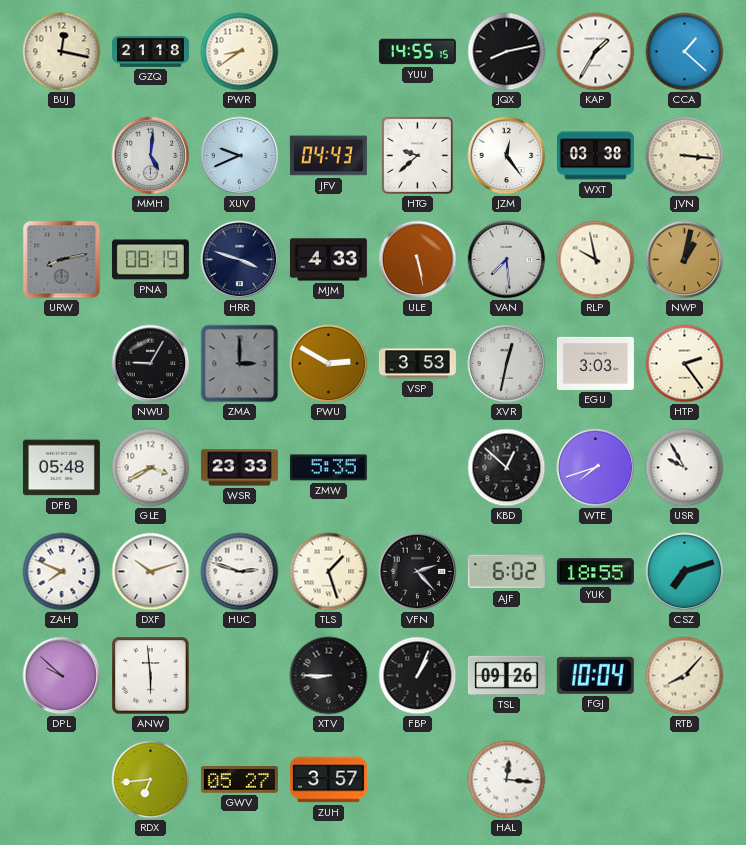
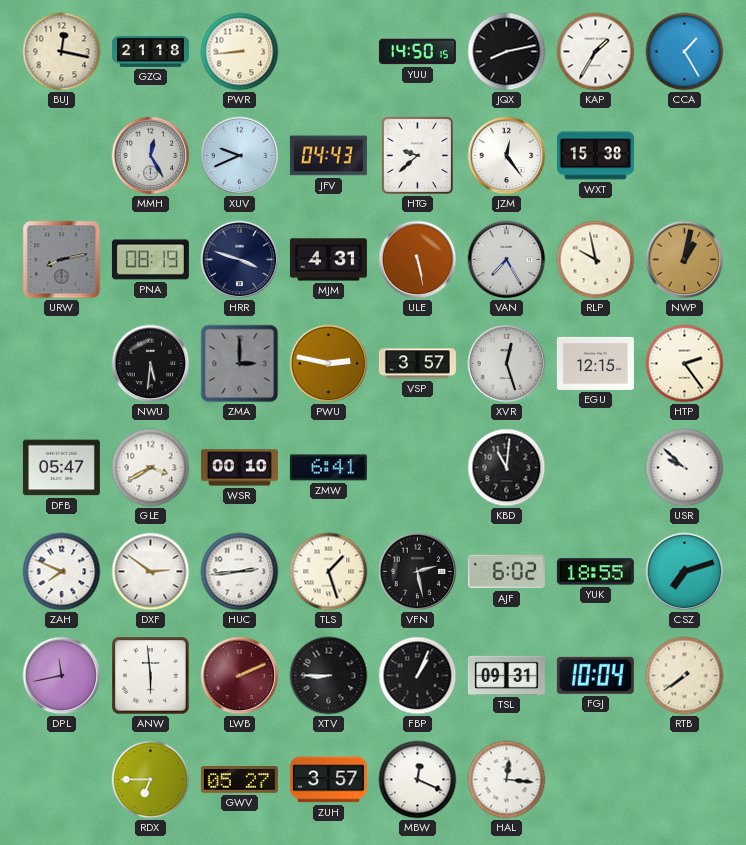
PWR: 8:39 -> 8:44 (240, 52)
YUU: 14:55 -> 14:50 (417, 52)
CCA: 1:22 -> 1:25 (685, 52)
MMH: 5:01 -> 12:25 (151, 156)
WXT: 03:38 -> 15:38 (595, 156)
JVN: 3:16 -> none (685, 156)
MJM: 4:33 -> 4:31 (328, 260)
VAN: 7:29 -> 7:25 (507, 260)
NWU: 9:05 -> 5:31 (151, 364)
PWU: 2:50 -> 2:47 (329, 364)
VSP: 3:53 -> 3:57 (417, 364)
XVR: 12:32 -> 12:27 (507, 364)
EGU: 3:03 -> 12:15 (595, 363)
DFB: 05:48 -> 05:47 (61, 468)
WSR: 23:33 -> 00:10 (239, 468)
ZMW: 5:35 -> 6:41 (328, 468)
KBD: 12:52 -> 11:01 (507, 468)
WTE: 7:42 -> none (596, 468)
USR: 9:55 -> 9:52 (685, 468)
DXF: 10:12 -> 2:51 (151, 572)
HUC: 2:48 -> 2:44 (240, 572)
VFN: 2:23 -> 2:28 (418, 572)
DPL: 9:52 -> 11:43 (62, 676)
LWB: none -> 2:11 (240, 676)
TSL: 09:26 -> 09:31 (506, 675)
RTB: 8:07 -> 7:39 (685, 676)
RDX: 6:44 -> 6:45 (151, 780)
MBW: none -> 12:19 (418, 780)
